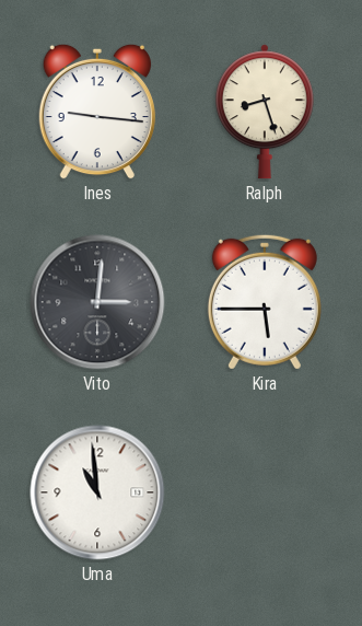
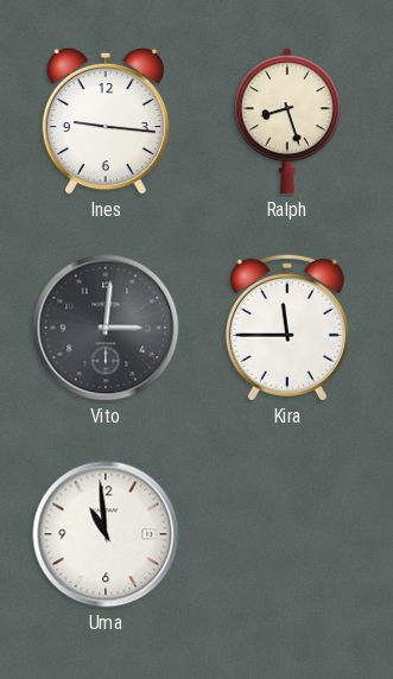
Kira: 5:45 -> 11:45 (287, 328)
